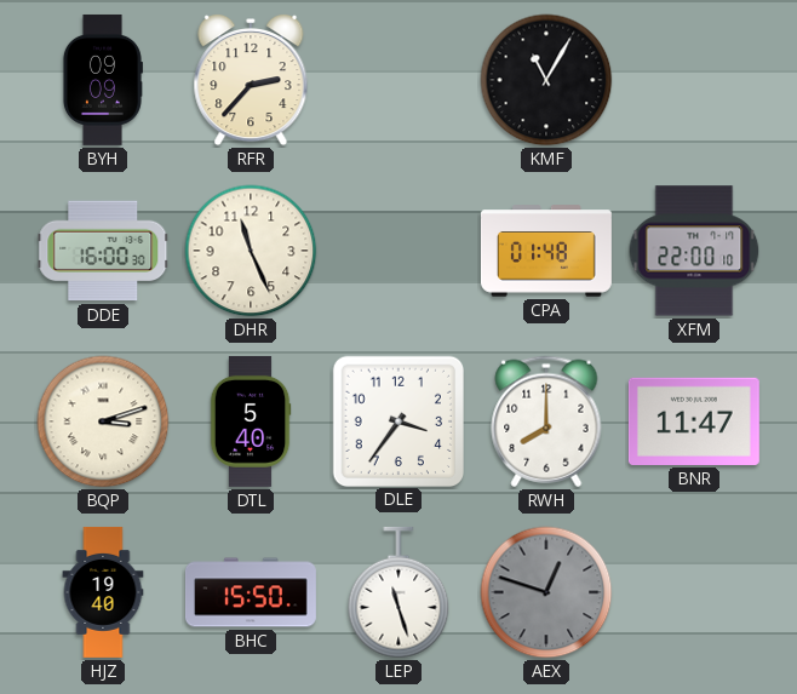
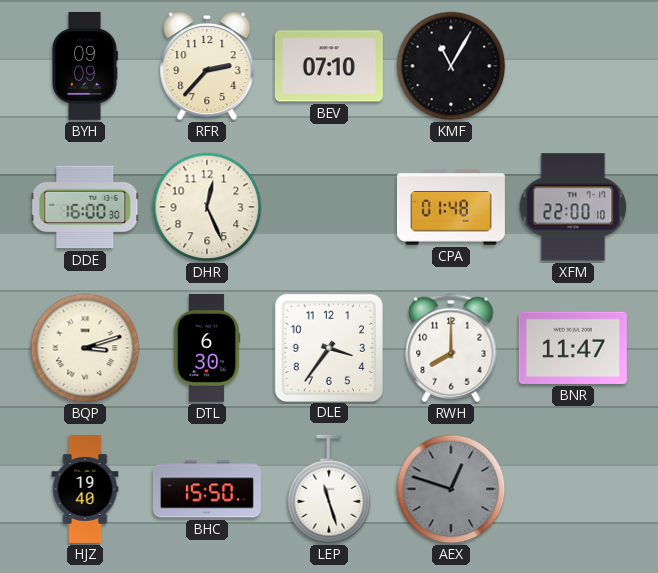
BEV: none -> 07:10 (329, 66)
DHR: 11:26 -> 12:26 (207, 207)
DTL: 5:40 -> 6:30 (207, 348)
